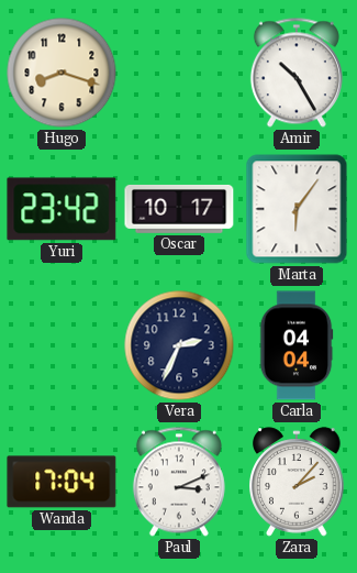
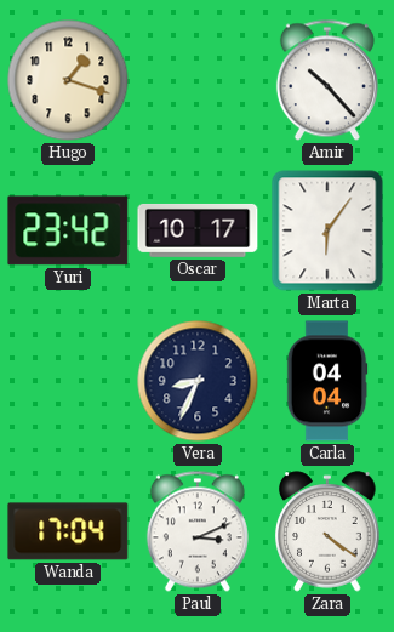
Hugo: 8:18 -> 1:18 (68, 80)
Amir: 10:25 -> 10:23 (327, 80)
Vera: 2:34 -> 8:34 (198, 381)
Zara: 2:07 -> 4:21 (327, 531)
